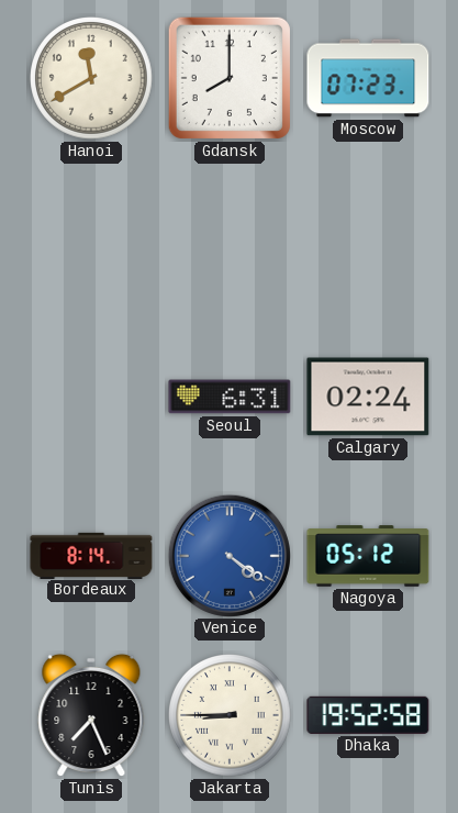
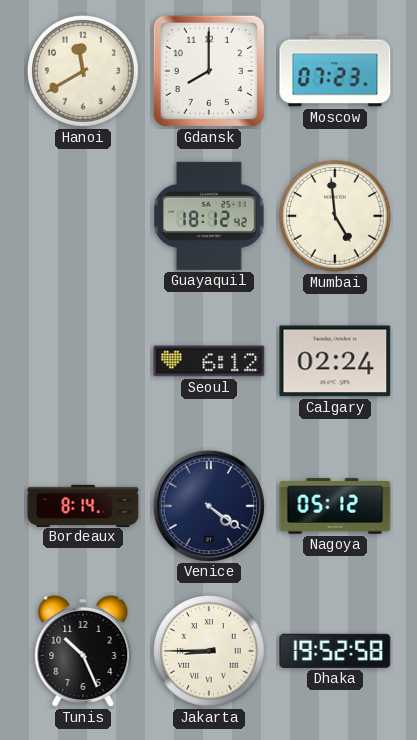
Guayaquil: none -> 18:12 (209, 216)
Mumbai: none -> 4:59 (335, 216)
Seoul: 6:31 -> 6:12 (209, 361)
Venice dial: blue -> navy (208, 505)
Tunis: 7:26 -> 10:26 (83, 651)
